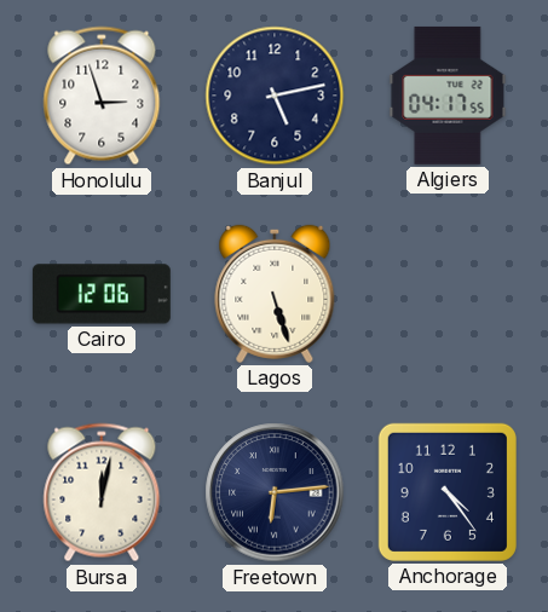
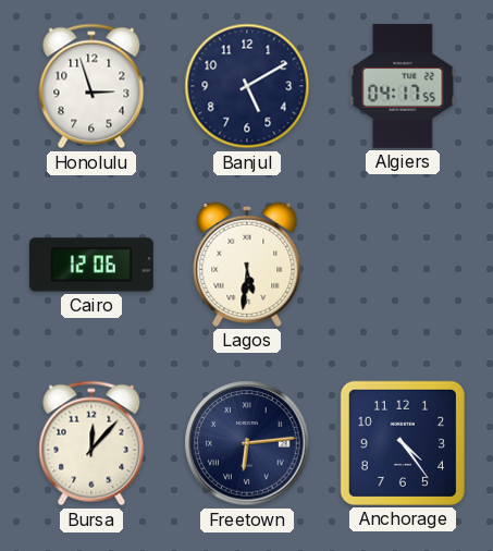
Banjul: 5:13 -> 5:10 (247, 86)
Lagos: 5:27 -> 5:31 (247, 265)
Bursa: 12:02 -> 12:07 (91, 443)
